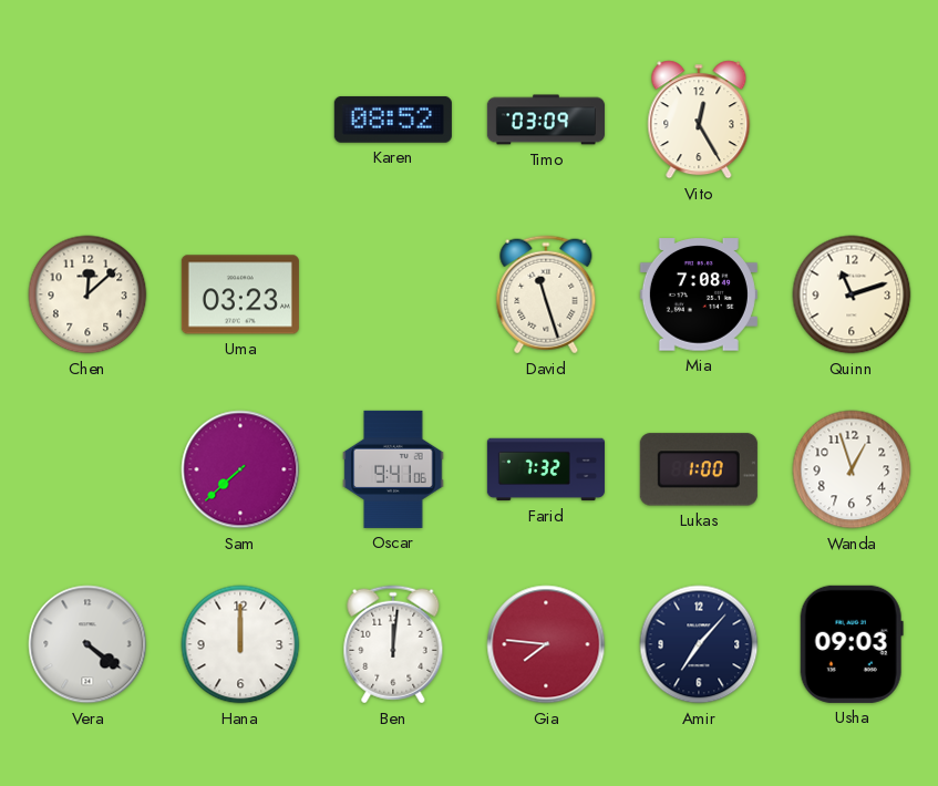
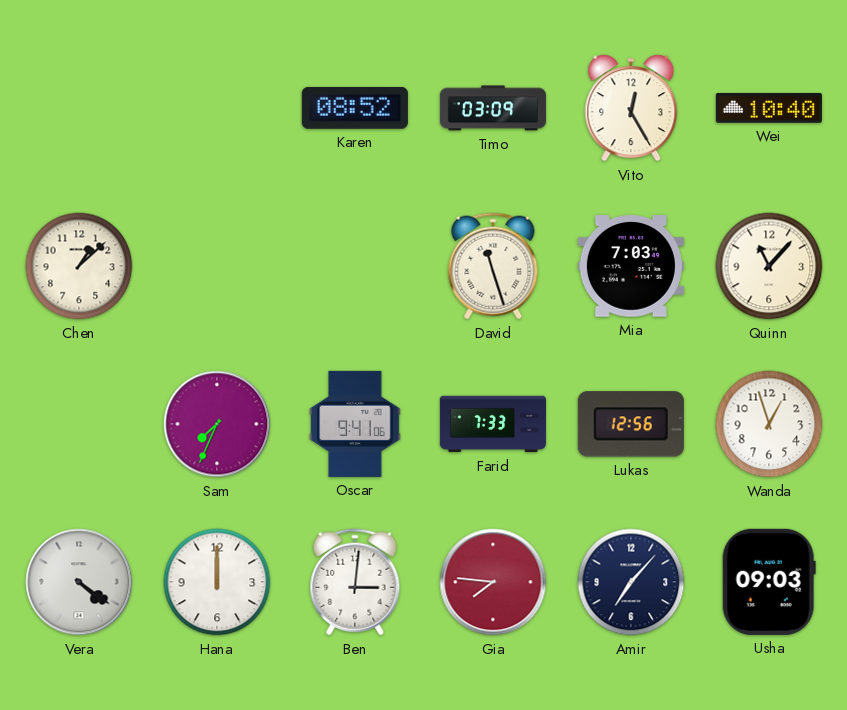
Wei: none -> 10:40 (769, 108)
Chen: 12:08 -> 1:08 (79, 266)
Uma: 03:23 -> none (240, 294)
Mia: 7:08 -> 7:03 (631, 266)
Quinn: 11:12 -> 11:07 (769, 266)
Sam: 7:38 -> 7:34 (217, 424)
Farid: 7:32 -> 7:33 (493, 424)
Lukas: 1:00 -> 12:56 (631, 424)
Ben: 12:01 -> 3:01 (355, 582)
